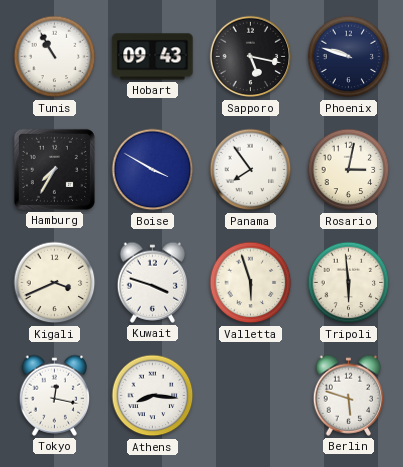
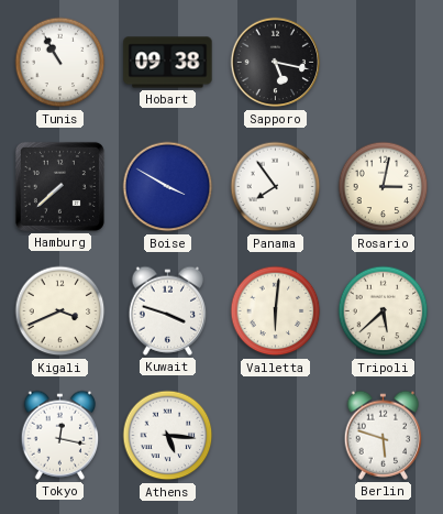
Hobart: 09:43 -> 09:38 (168, 63)
Phoenix: 9:48 -> none (349, 57)
Hamburg: 7:35 -> 7:38 (59, 186)
Valletta: 5:57 -> 6:01 (276, 311)
Tripoli: 5:59 -> 5:38 (384, 311)
Athens: 8:16 -> 5:16 (168, 436)
